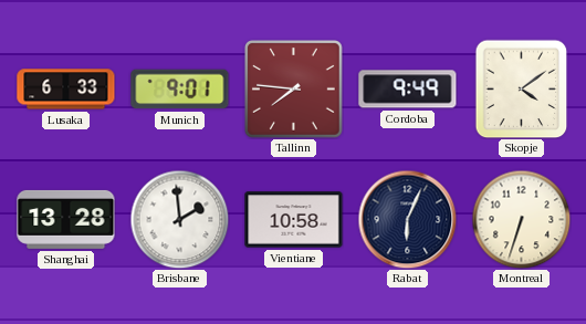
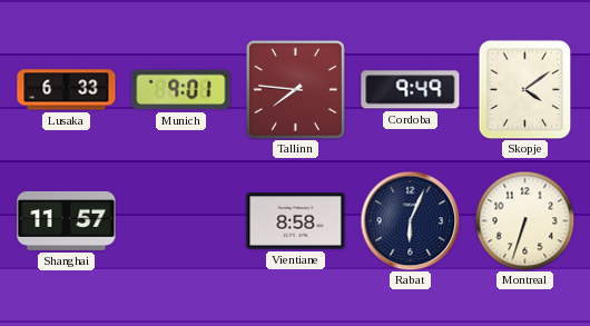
Shanghai: 13:28 -> 11:57 (67, 220)
Brisbane: 1:59 -> none (179, 219)
Vientiane: 10:58 -> 8:58 (296, 221)
